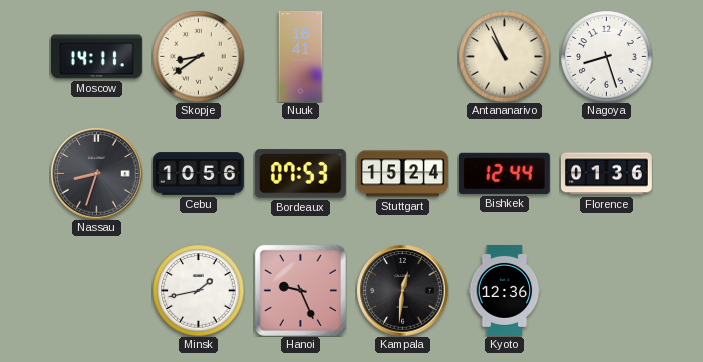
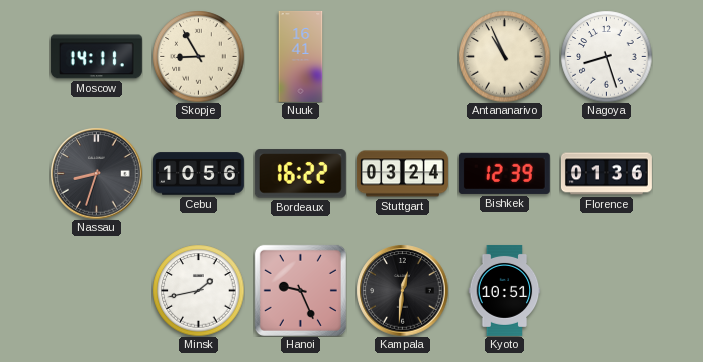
Skopje: 8:39 -> 8:55 (198, 56)
Bordeaux: 07:53 -> 16:22 (300, 174)
Stuttgart: 15:24 -> 03:24 (402, 174)
Bishkek: 12:44 -> 12:39 (504, 173)
Kyoto: 12:36 -> 10:51 (505, 290)
